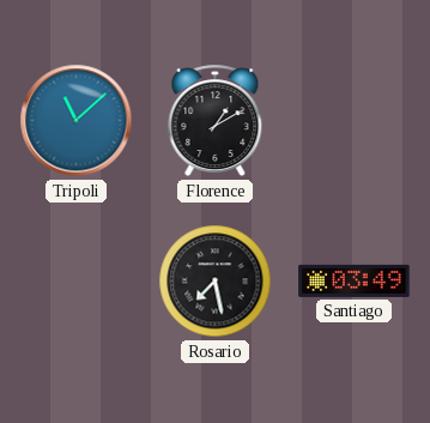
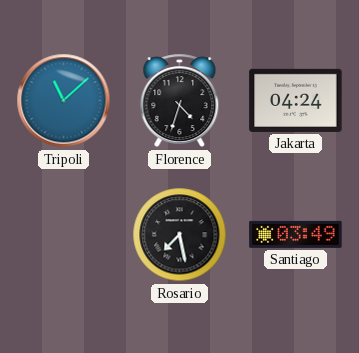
Florence: 1:10 -> 4:33 (180, 101)
Jakarta: none -> 04:24 (296, 100)
